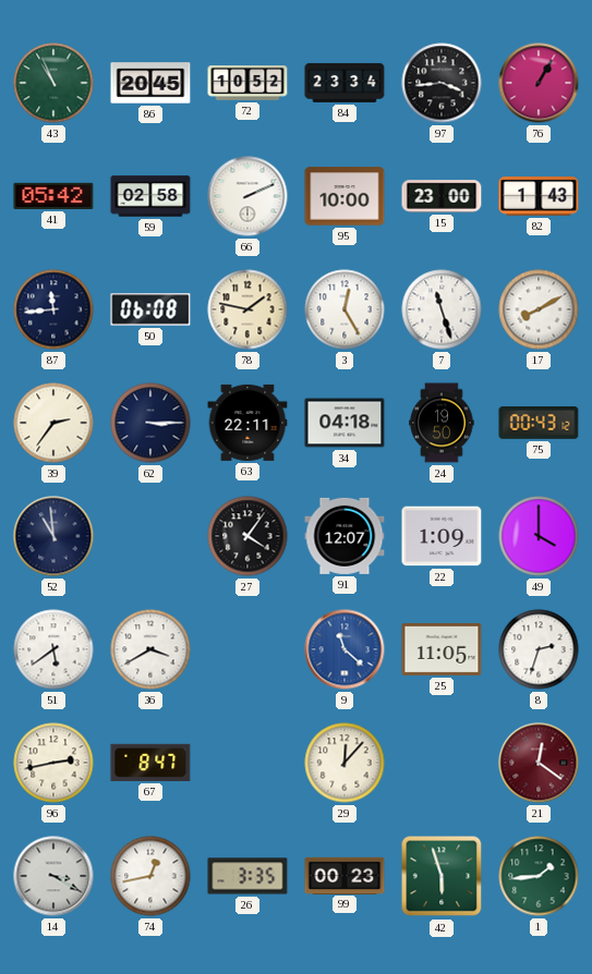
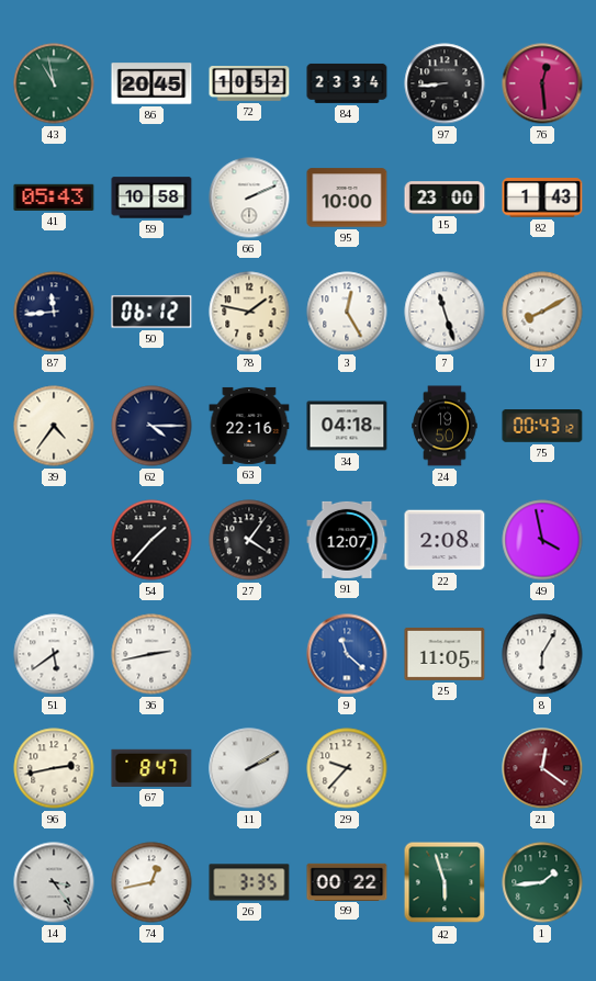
43: 10:56 -> 10:58 (54, 83)
97: 3:44 -> 8:44 (445, 83)
76: 1:05 -> 12:29 (542, 83)
41: 05:42 -> 05:43 (54, 198)
59: 02:58 -> 10:58 (151, 198)
50: 06:08 -> 06:12 (151, 312)
39: 2:36 -> 4:36 (54, 426)
62: 3:15 -> 4:15 (151, 426)
63: 22:11 -> 22:16 (249, 426)
52: 10:59 -> none (53, 536)
54: none -> 1:37 (151, 540)
22: 1:09 -> 2:08 (445, 540)
49: 4:00 -> 3:58 (542, 540)
36: 3:40 -> 2:43 (151, 654)
8: 2:33 -> 6:05 (542, 654)
11: none -> 2:10 (249, 768)
29: 12:07 -> 9:37 (347, 768)
14: 3:20 -> 3:24 (54, 882)
99: 00:23 -> 00:22 (347, 881)
